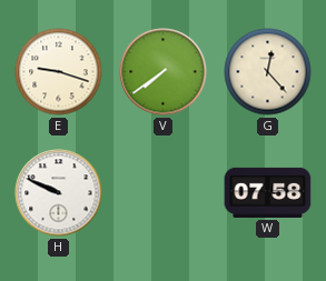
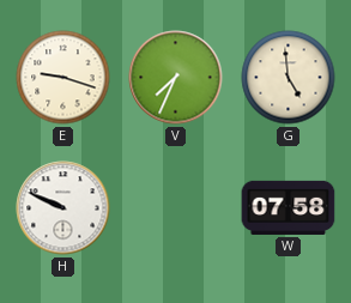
V: 7:39 -> 7:34 (176, 78)
G: 12:23 -> 4:59 (289, 78)
